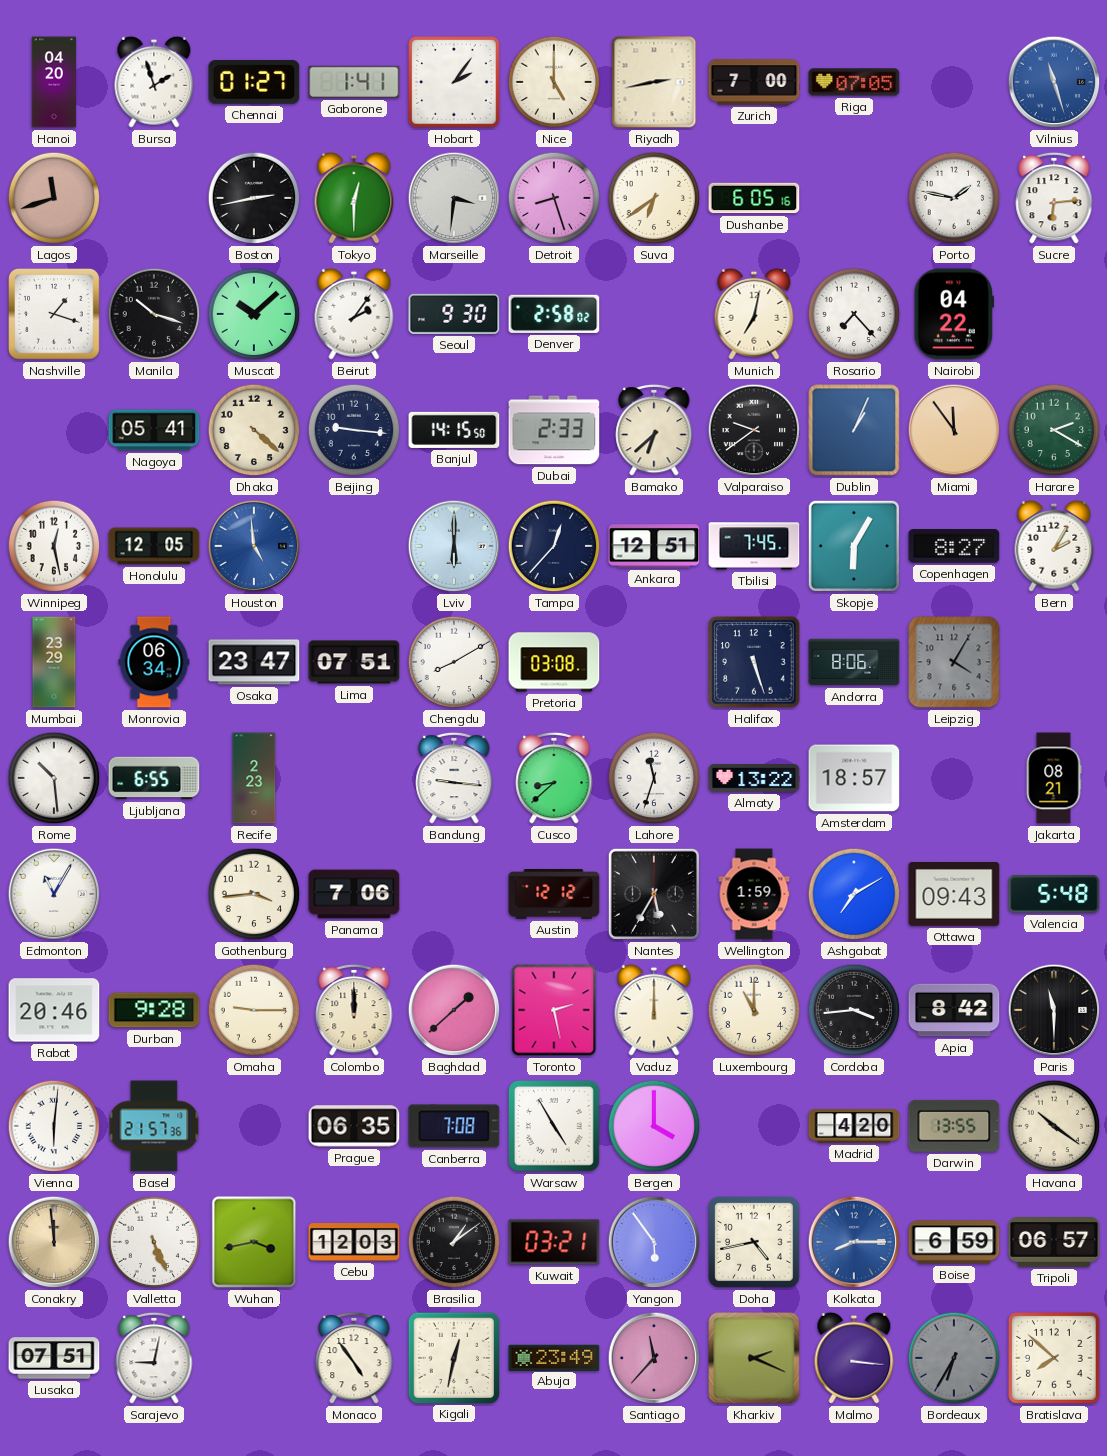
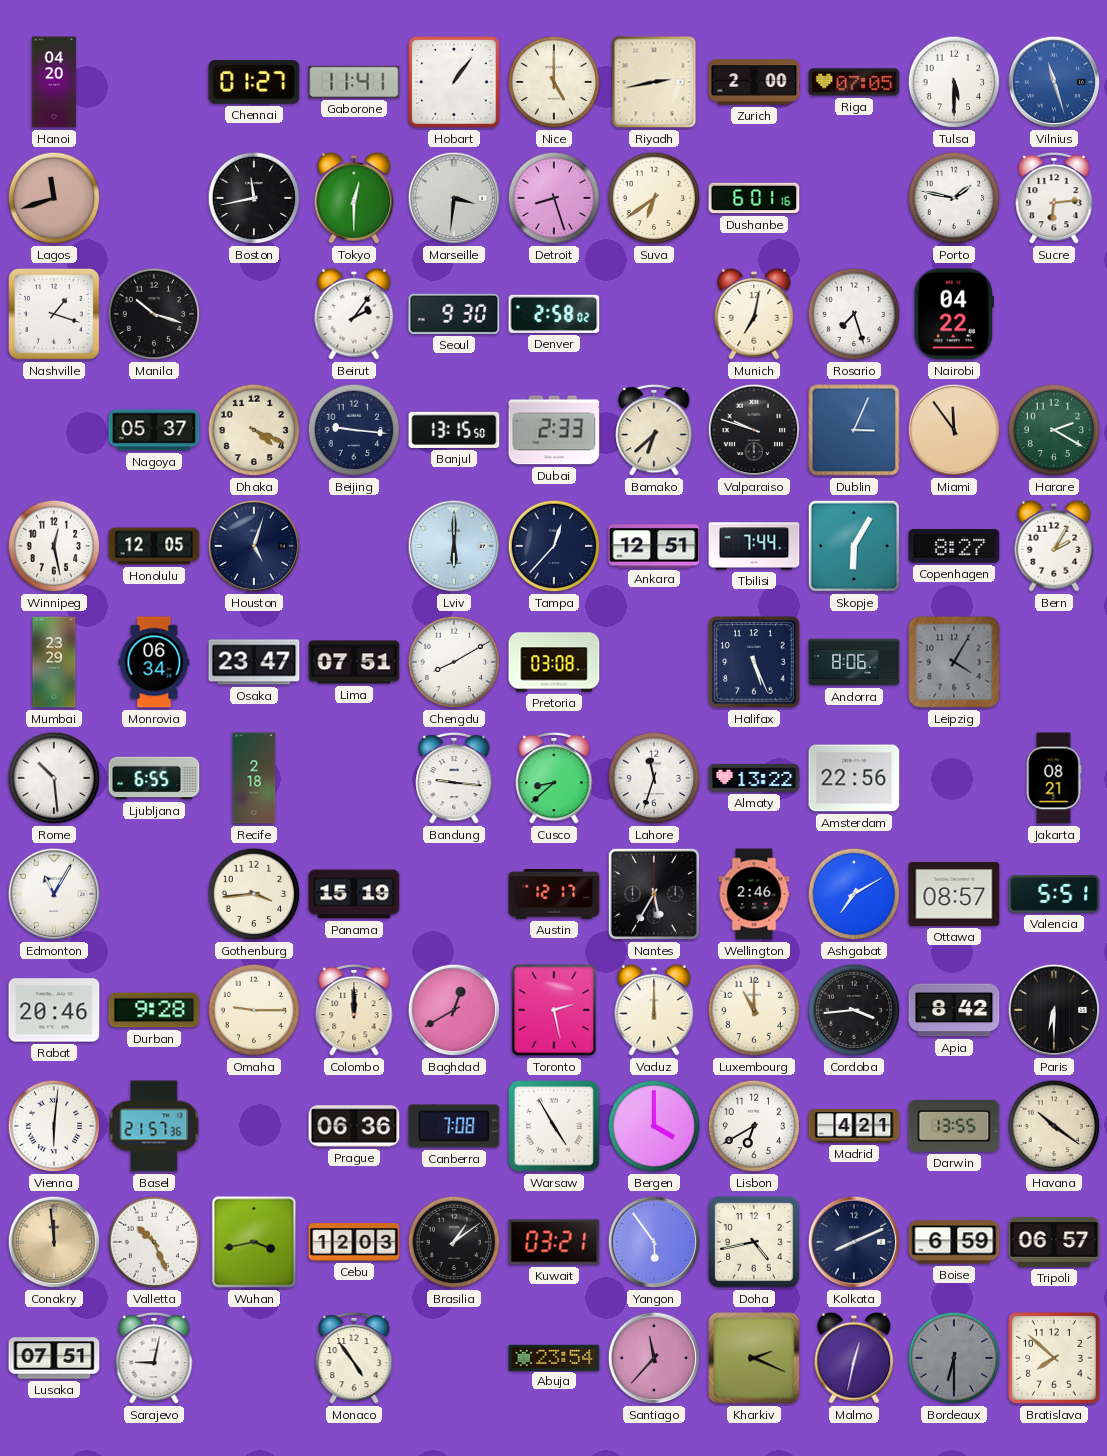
Bursa: 1:57 -> none (154, 82)
Gaborone: 1:41 -> 11:41 (354, 82)
Hobart: 2:06 -> 1:06 (454, 82)
Zurich: 7:00 -> 2:00 (754, 82)
Tulsa: none -> 5:30 (954, 82)
Boston: 2:43 -> 11:43 (254, 198)
Dushanbe: 6:05 -> 6:01 (754, 198)
Muscat: 10:08 -> none (254, 314)
Rosario: 7:23 -> 7:27 (854, 314)
Nagoya: 05:41 -> 05:37 (154, 430)
Dhaka: 4:22 -> 4:19 (254, 430)
Banjul: 14:15 -> 13:15 (454, 430)
Valparaiso: 9:39 -> 9:48 (754, 430)
Dublin: 1:04 -> 3:04 (854, 430)
Houston: 4:59 -> 5:03 (254, 546)
Houston dial: blue -> navy (254, 546)
Tbilisi: 7:45 -> 7:44 (754, 546)
Halifax: 5:27 -> 5:26 (754, 662)
Recife: 2:23 -> 2:18 (254, 778)
Amsterdam: 18:57 -> 22:56 (854, 778)
Panama: 7:06 -> 15:19 (354, 894)
Austin: 12:12 -> 12:17 (554, 895)
Wellington: 1:59 -> 2:46 (754, 894)
Ottawa: 09:43 -> 08:57 (954, 895)
Valencia: 5:48 -> 5:51 (1054, 894)
Baghdad: 1:38 -> 12:40 (454, 1010)
Paris: 11:30 -> 6:30 (1054, 1010)
Prague: 06:35 -> 06:36 (354, 1126)
Lisbon: none -> 6:40 (754, 1126)
Madrid: 4:20 -> 4:21 (854, 1126)
Valletta: 5:26 -> 10:26 (154, 1242)
Kolkata: 8:15 -> 8:11 (854, 1242)
Kolkata dial: blue -> navy (854, 1242)
Kigali: 12:32 -> none (453, 1357)
Abuja: 23:49 -> 23:54 (554, 1357)
Malmo: 3:16 -> 12:32 (854, 1358)
Bordeaux: 6:35 -> 6:30 (954, 1358)
